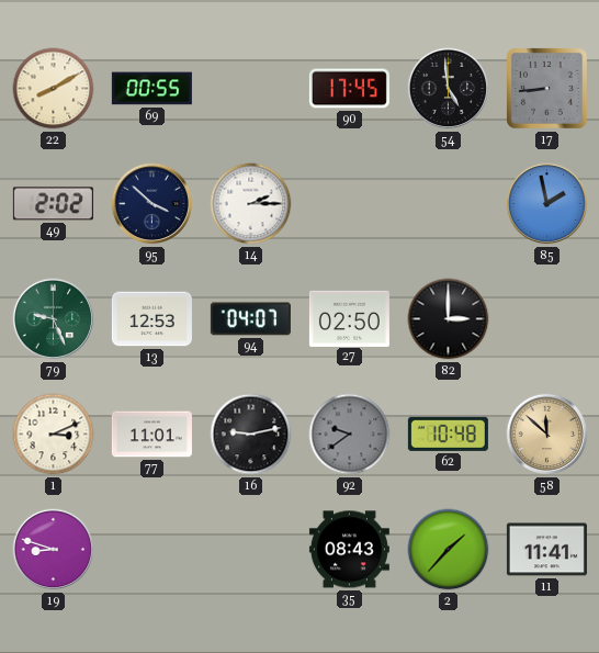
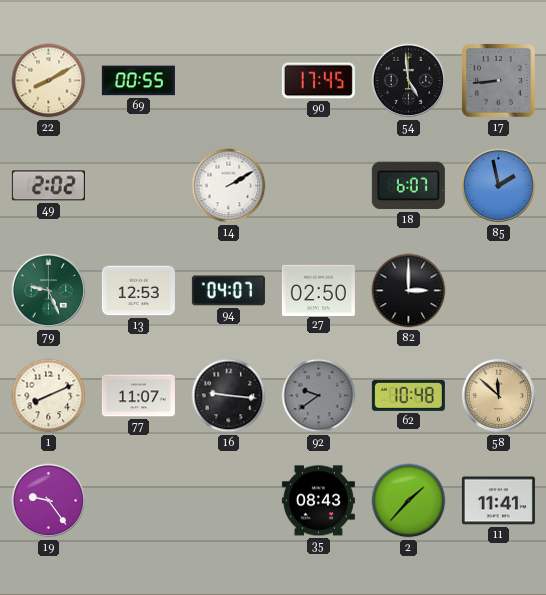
95: 3:52 -> none (152, 204)
14: 2:15 -> 2:10 (229, 186)
18: none -> 6:07 (408, 186)
1: 3:11 -> 8:11 (49, 396)
77: 11:01 -> 11:07 (138, 396)
16: 9:13 -> 9:16 (229, 396)
19: 8:48 -> 9:24 (49, 501)
